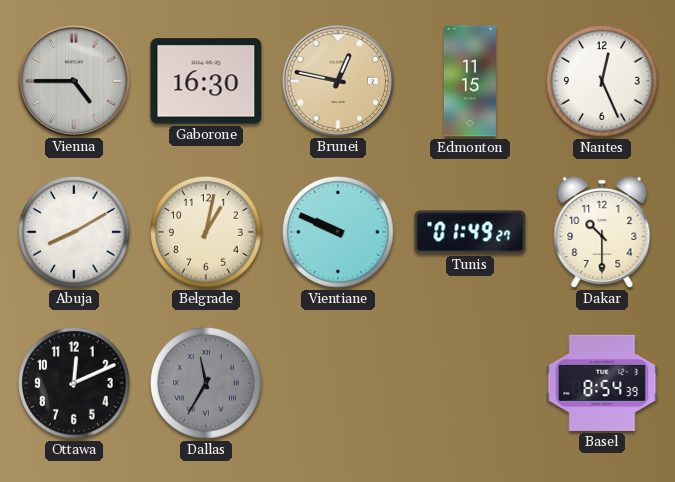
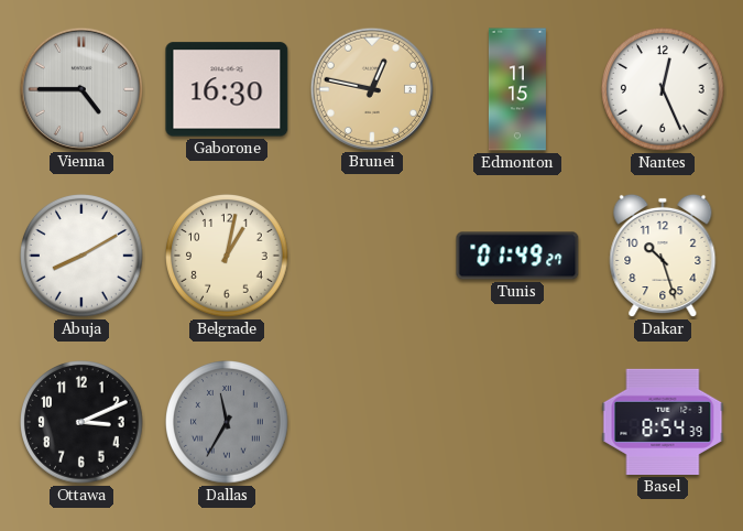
Vientiane: 9:49 -> none (339, 233)
Dakar: 10:30 -> 10:27 (663, 256)
Ottawa: 12:11 -> 3:11 (83, 423)
